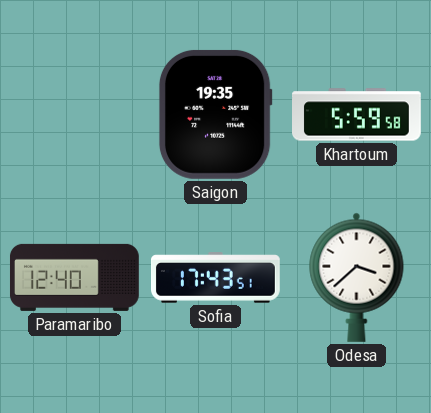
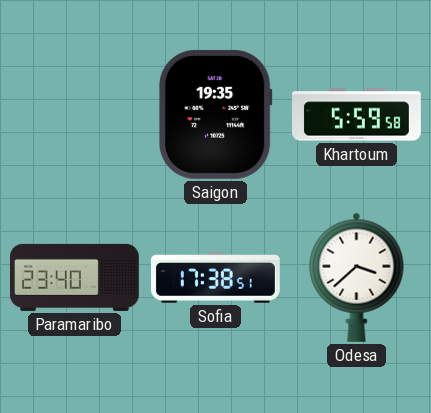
Paramaribo: 12:40 -> 23:40 (74, 277)
Sofia: 17:43 -> 17:38 (215, 278)
